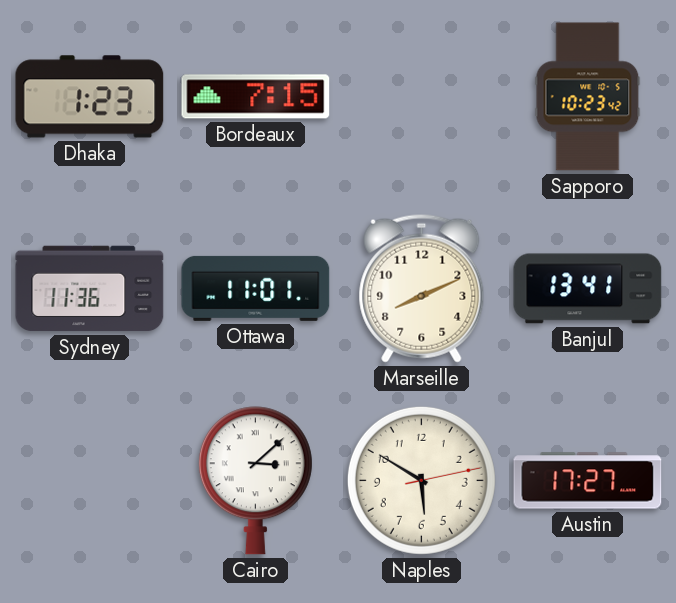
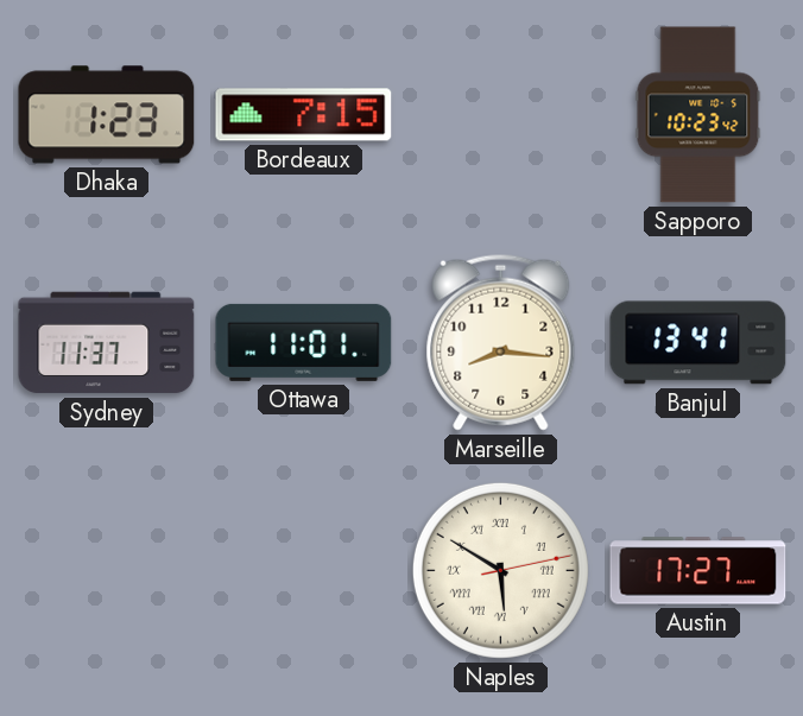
Sydney: 11:36 -> 11:37 (107, 343)
Marseille: 8:11 -> 8:16 (501, 342)
Cairo: 3:08 -> none (255, 481)
Naples numerals: Arabic -> Roman (500, 570)
